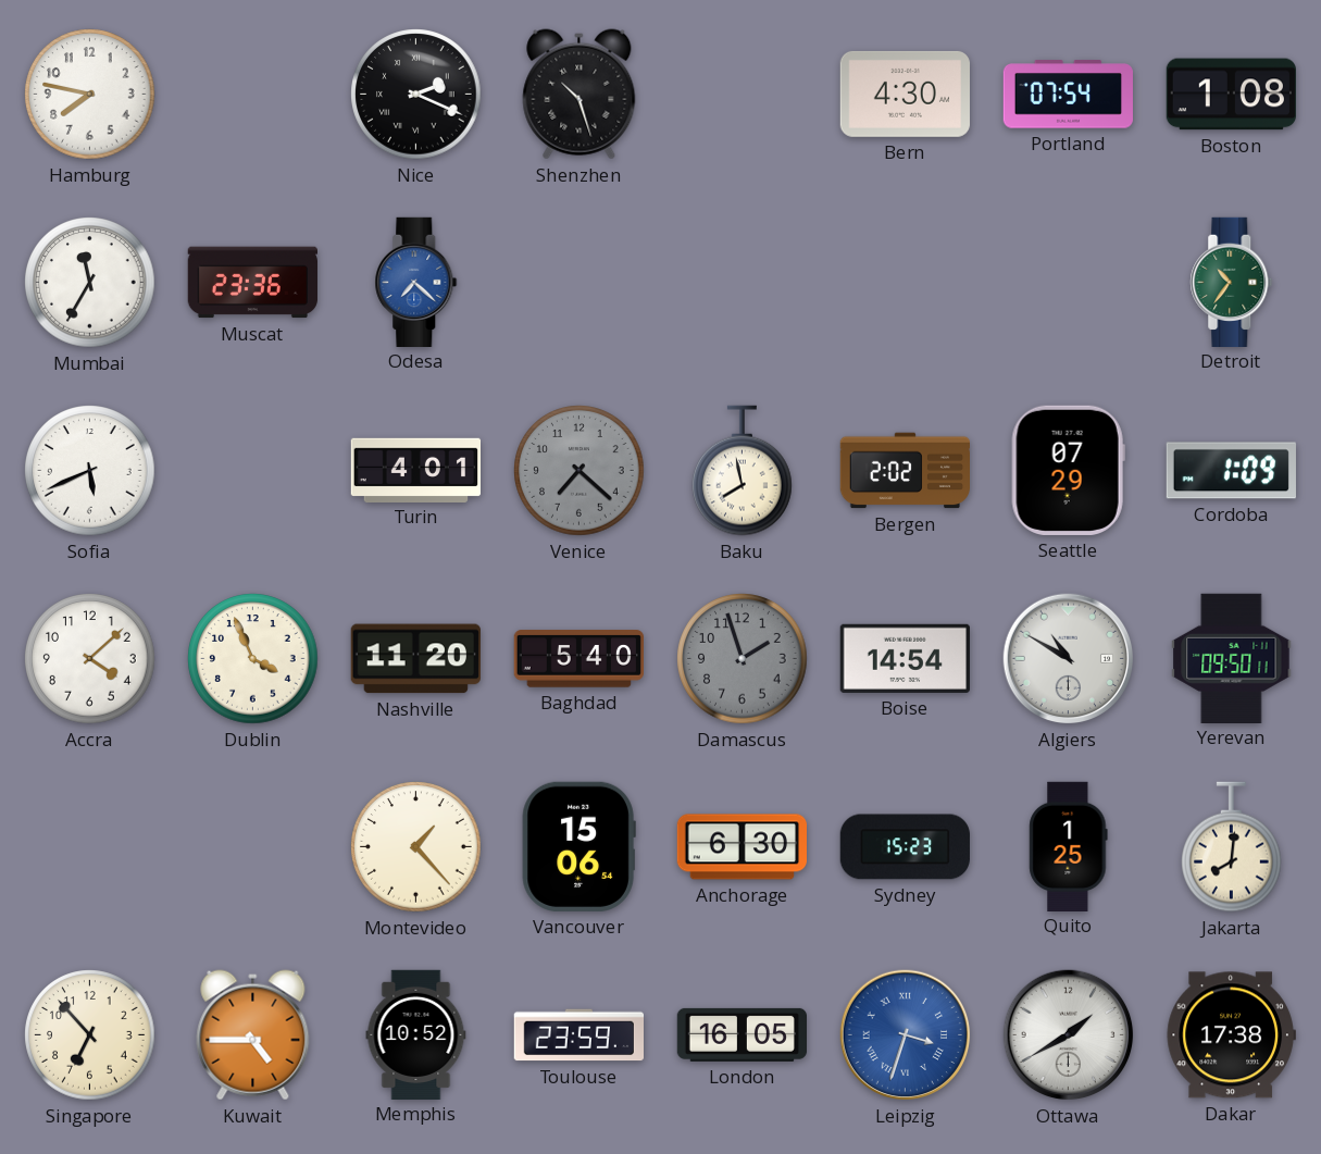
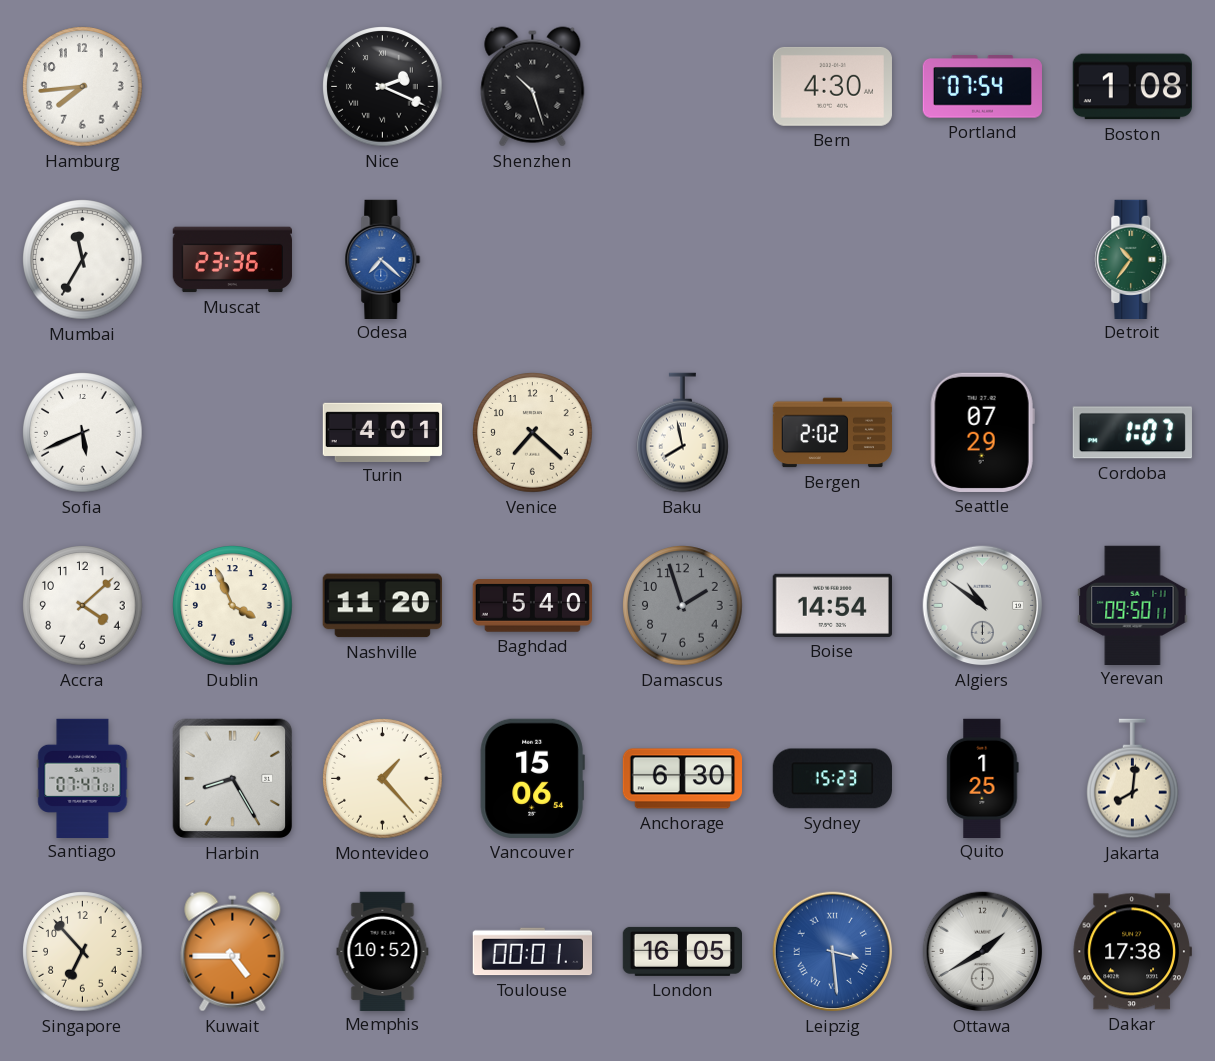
Hamburg: 7:47 -> 7:44 (83, 87)
Venice dial: grey -> cream (533, 433)
Cordoba: 1:09 -> 1:07 (1132, 433)
Algiers: 10:50 -> 10:51 (983, 606)
Santiago: none -> 07:47 (83, 778)
Harbin: none -> 8:25 (233, 779)
Toulouse: 23:59 -> 00:01 (532, 952)
Leipzig: 3:33 -> 3:29 (833, 952)
